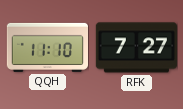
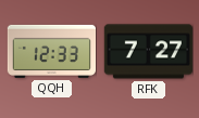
QQH: 11:10 -> 12:33 (51, 51)
